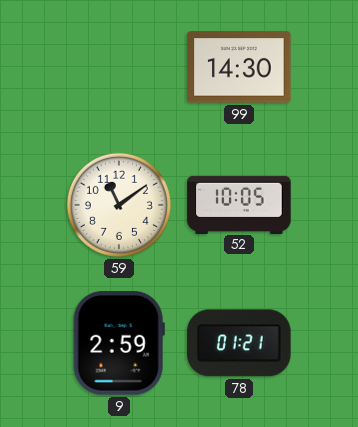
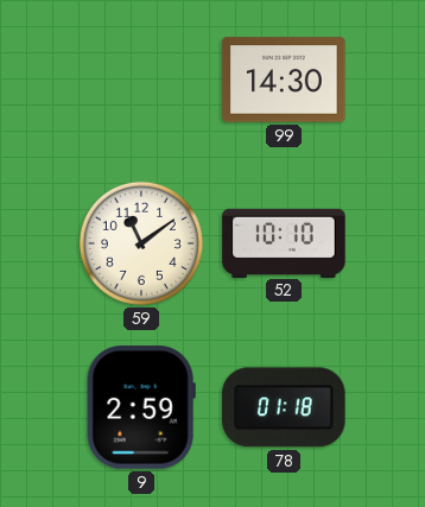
52: 10:05 -> 10:10 (284, 242)
78: 01:21 -> 01:18 (284, 407)
